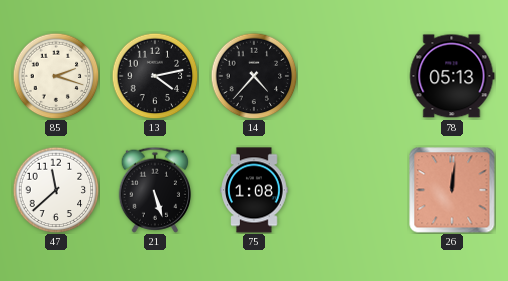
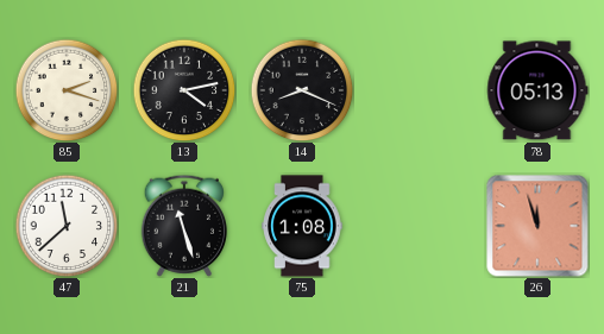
14: 4:37 -> 8:19 (302, 90)
21: 5:27 -> 11:27 (183, 226)
26: 12:01 -> 11:57 (537, 226)
